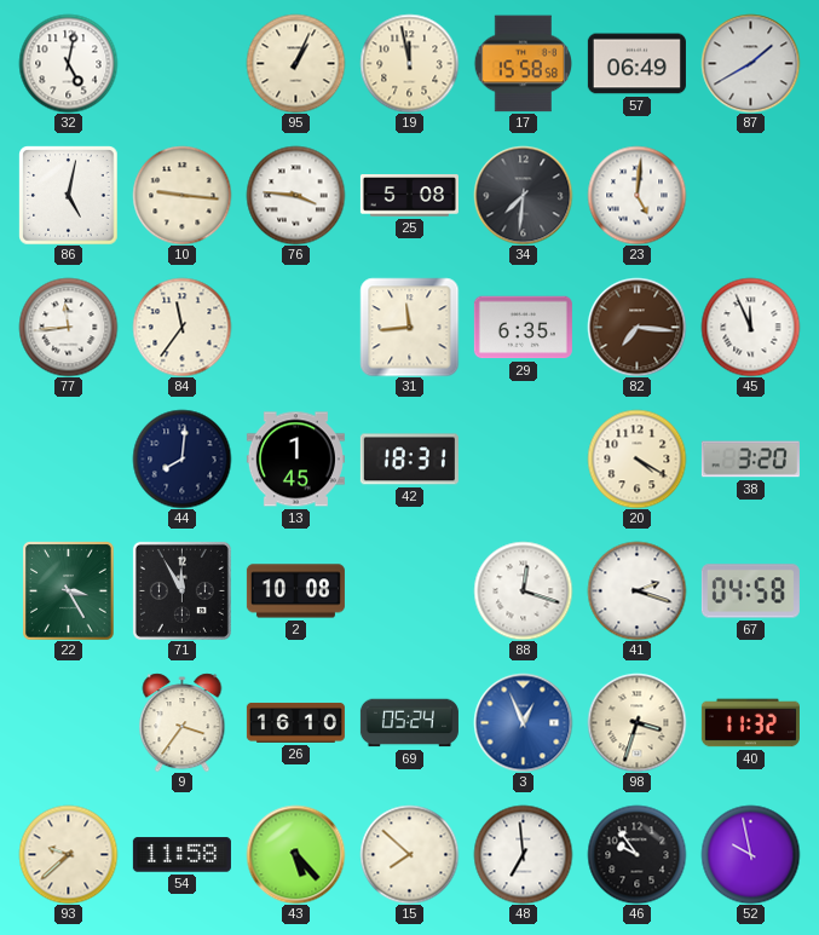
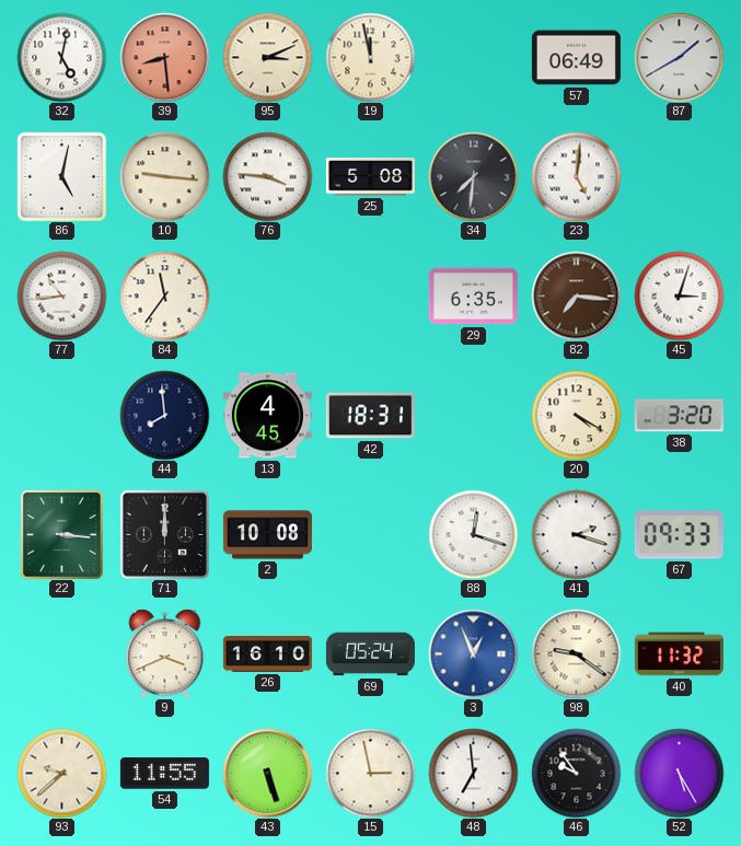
39: none -> 8:29 (164, 57)
95: 1:04 -> 3:11 (267, 57)
17: 15:58 -> none (523, 64)
77: 11:44 -> 10:44 (61, 295)
31: 11:44 -> none (409, 327)
45: 11:56 -> 3:03 (679, 295)
44: 8:01 -> 7:59 (164, 415)
13: 1:45 -> 4:45 (267, 416)
22: 3:25 -> 3:16 (62, 534)
71: 11:55 -> 12:00 (164, 534)
67: 04:58 -> 09:33 (679, 535)
9: 3:36 -> 3:41 (165, 653)
98: 3:33 -> 9:21 (576, 653)
54: 11:58 -> 11:55 (164, 774)
43: 5:23 -> 5:27 (267, 773)
15: 7:52 -> 2:58 (370, 773)
52: 9:58 -> 5:25 (679, 773)
